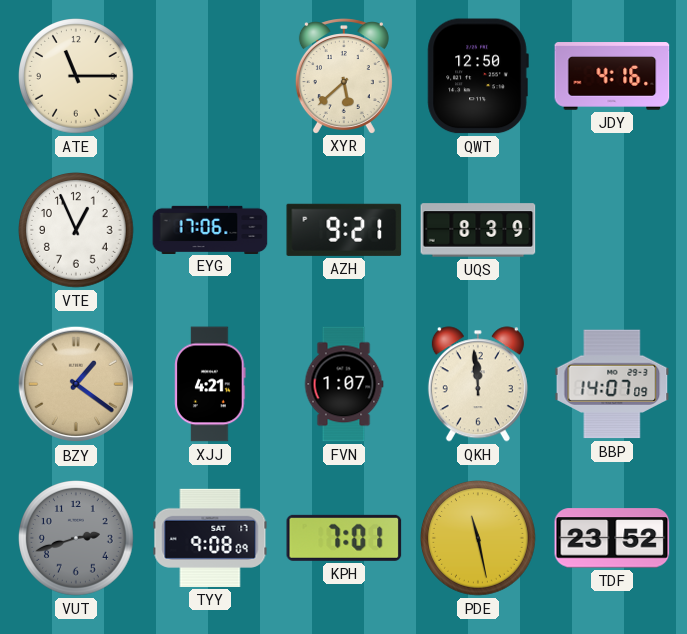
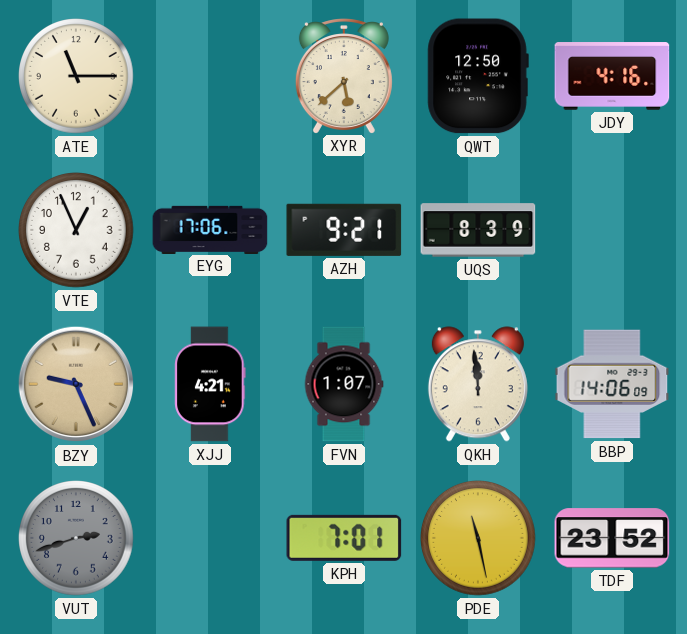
BZY: 1:21 -> 9:26 (76, 384)
BBP: 14:07 -> 14:06 (612, 384)
TYY: 9:08 -> none (210, 538)
